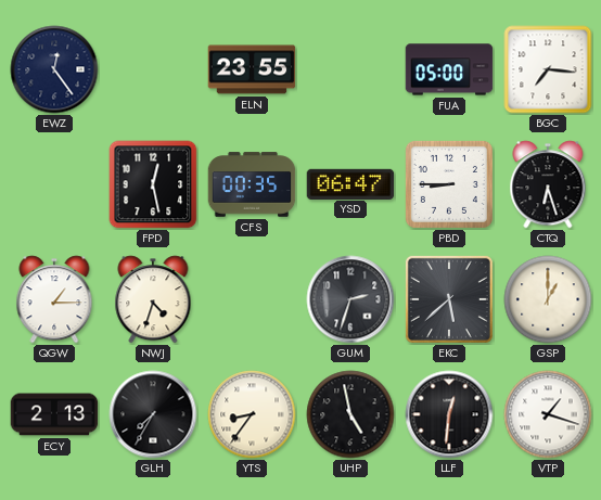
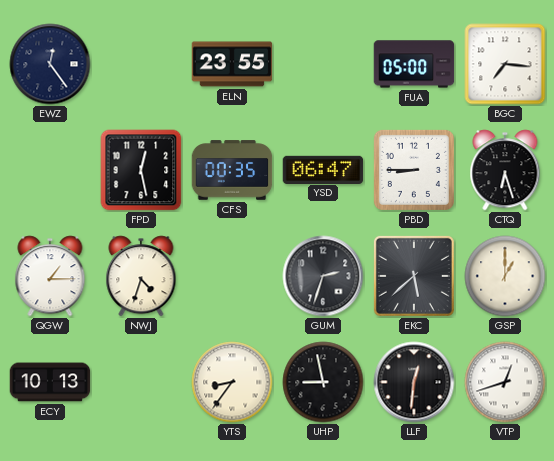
ECY: 2:13 -> 10:13 (50, 382)
GLH: 7:35 -> none (153, 414)
UHP: 4:58 -> 8:58 (323, 382)
VTP: 1:18 -> 12:42 (505, 382)
